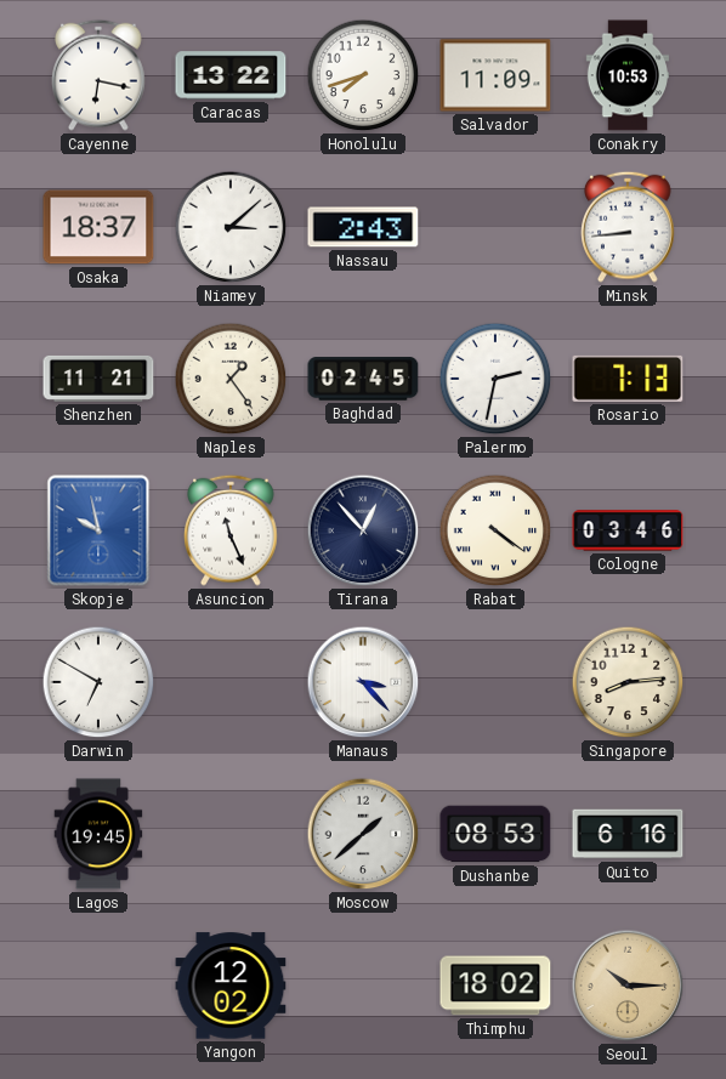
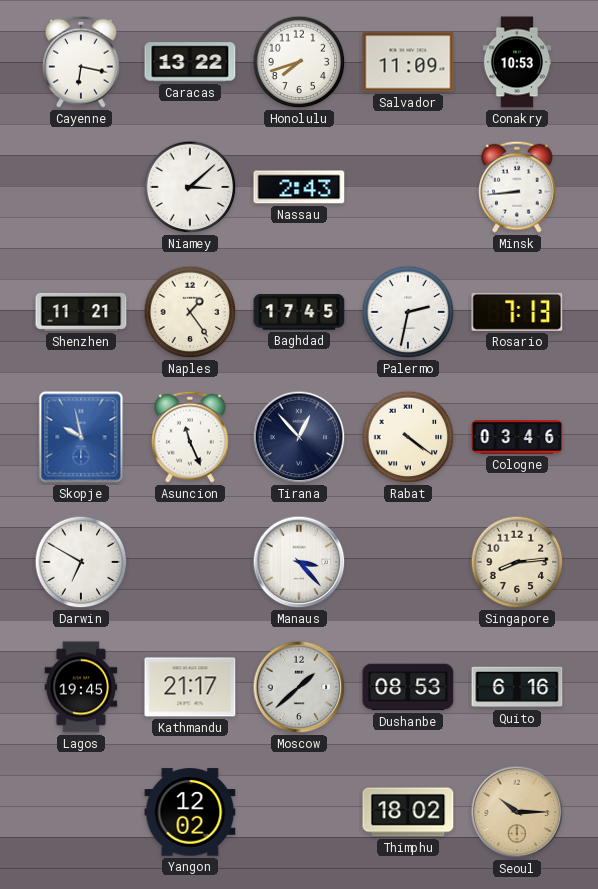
Osaka: 18:37 -> none (98, 227)
Baghdad: 02:45 -> 17:45 (299, 312)
Kathmandu: none -> 21:17 (190, 687)
